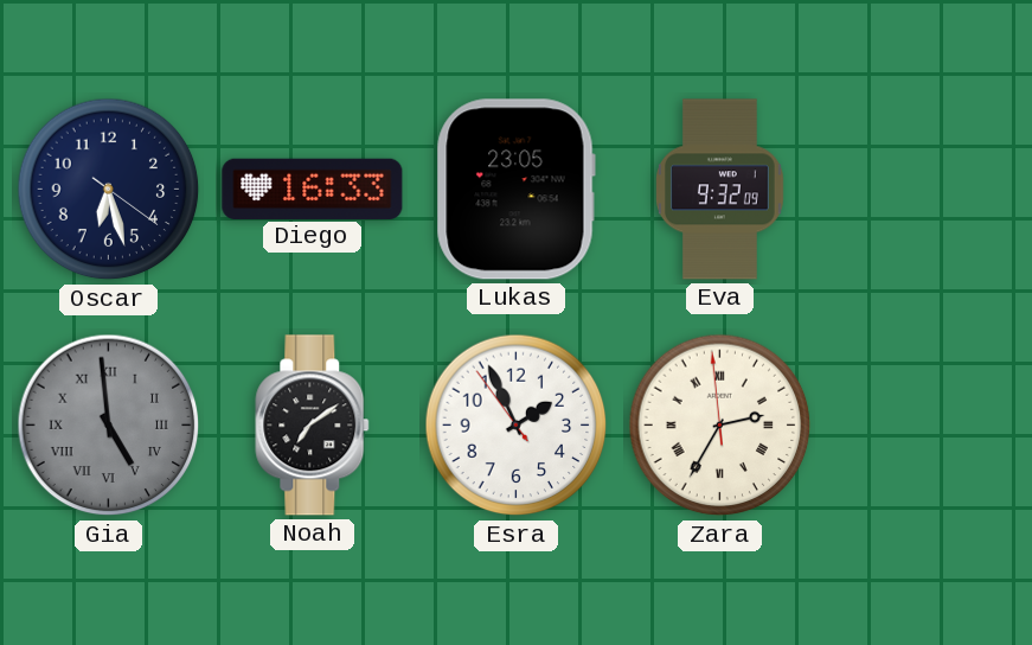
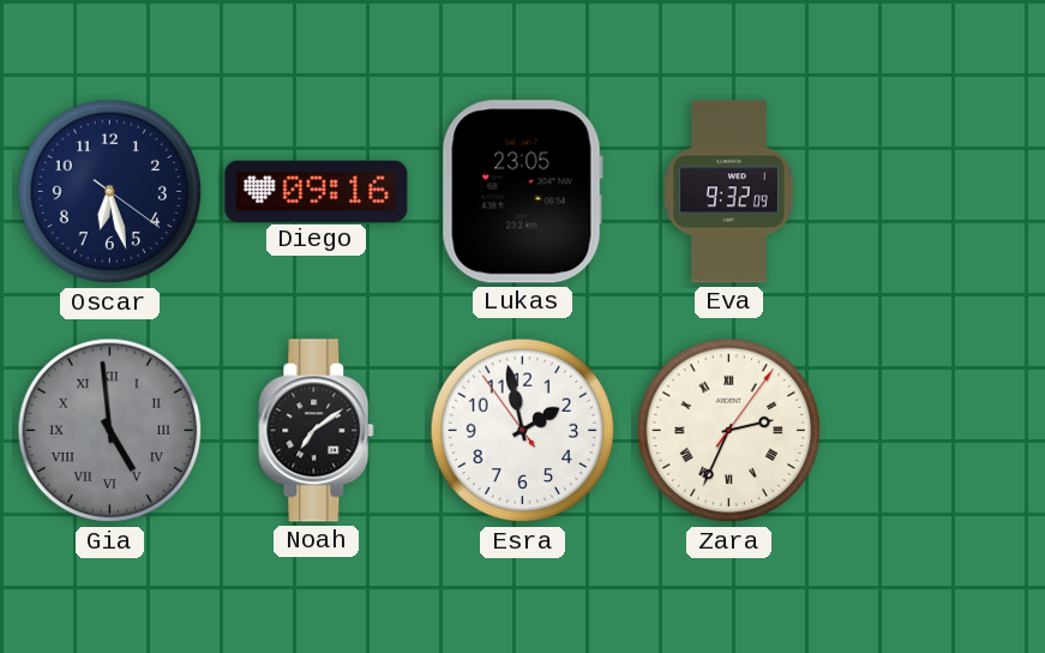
Diego: 16:33 -> 09:16 (317, 191)
Esra: 1:55 -> 1:57 (523, 431)
Zara: 2:34:59 -> 2:34:06 (729, 431)
